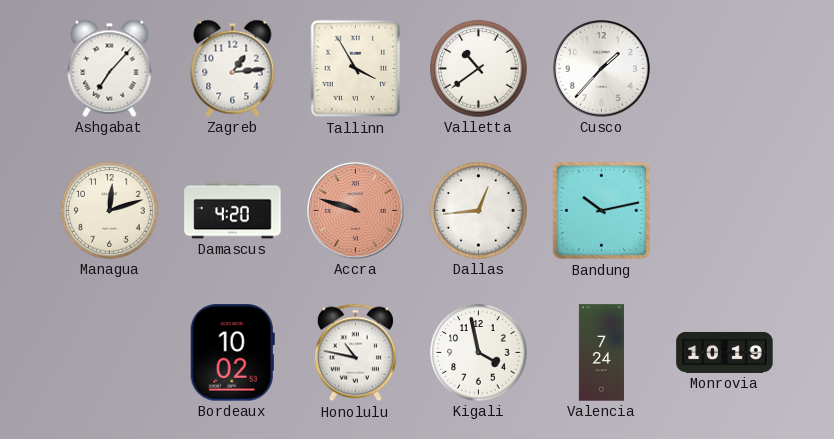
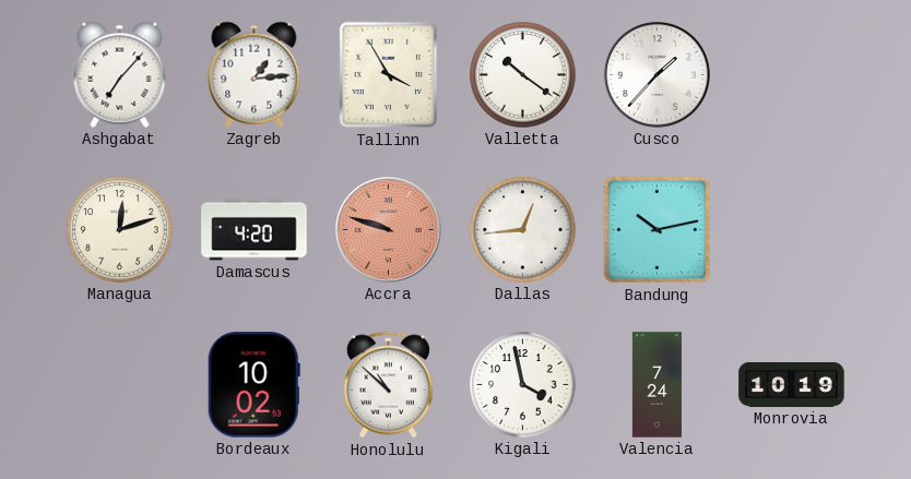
Valletta: 10:39 -> 10:21 (523, 75)
Honolulu: 10:47 -> 10:52 (388, 385)
